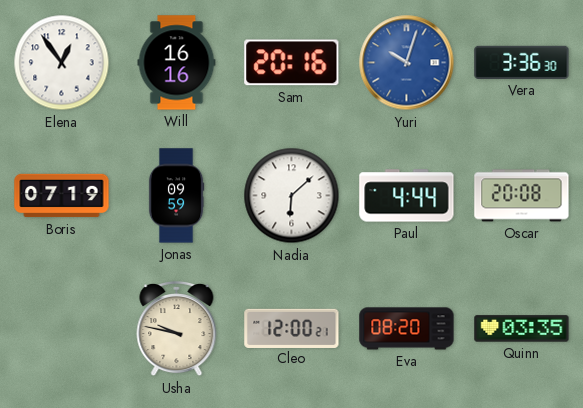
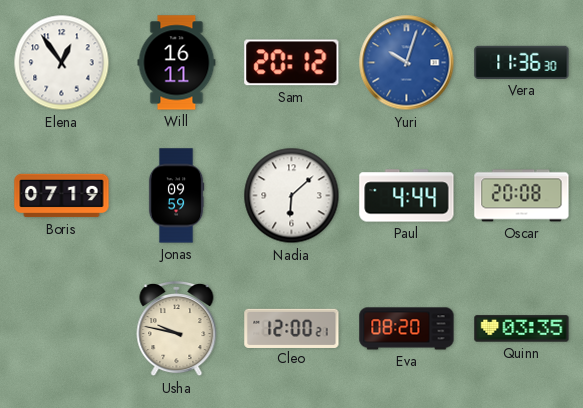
Will: 16:16 -> 16:11 (177, 63)
Sam: 20:16 -> 20:12 (292, 63)
Vera: 3:36 -> 11:36 (522, 62)
